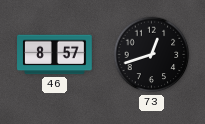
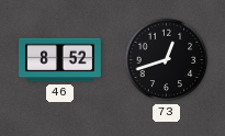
46: 8:57 -> 8:52 (60, 60)
